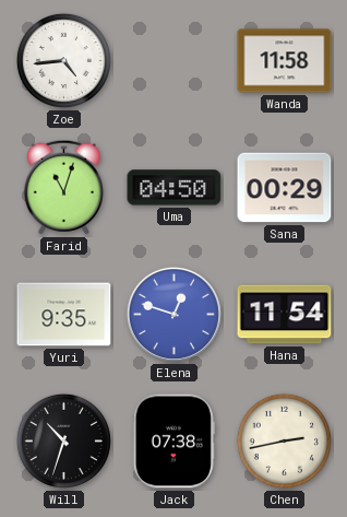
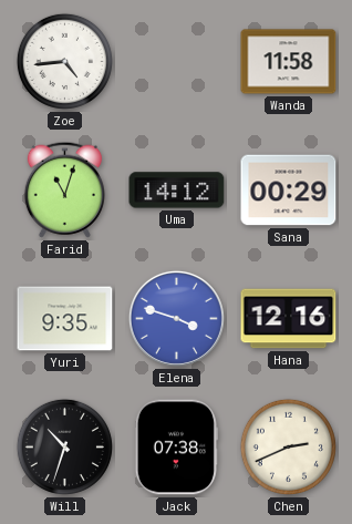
Uma: 04:50 -> 14:12 (177, 191)
Elena: 12:48 -> 3:48 (176, 318)
Hana: 11:54 -> 12:16 (289, 319)
Chen: 2:43 -> 2:41 (288, 446)
